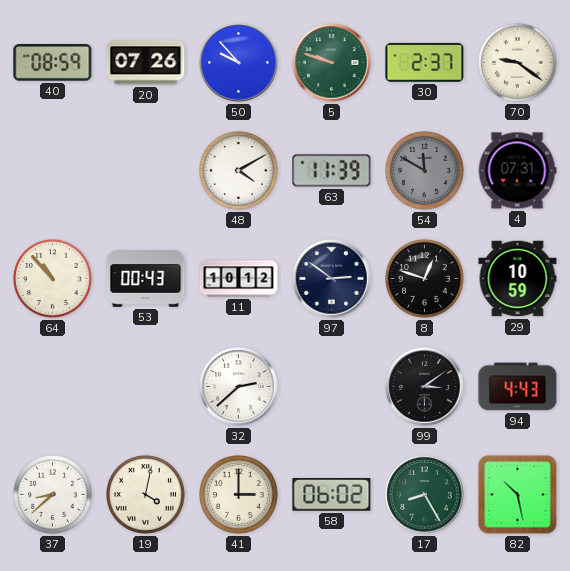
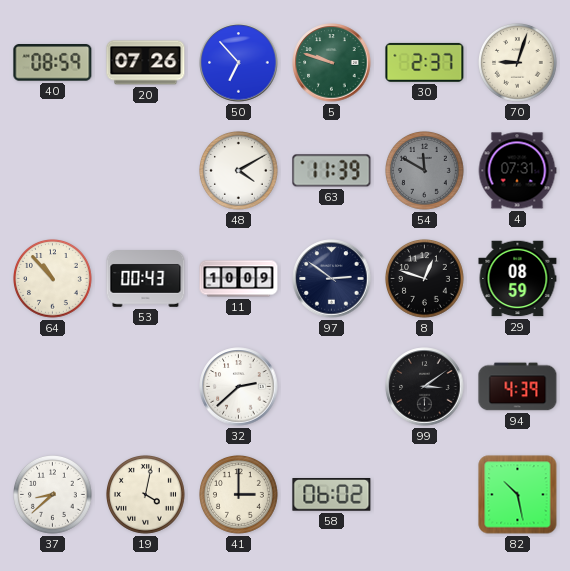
50: 9:53 -> 6:53 (239, 63)
70: 9:21 -> 9:03 (518, 63)
11: 10:12 -> 10:09 (239, 279)
29: 10:59 -> 08:59 (518, 279)
94: 4:43 -> 4:39 (518, 387)
17: 8:25 -> none (425, 495)
